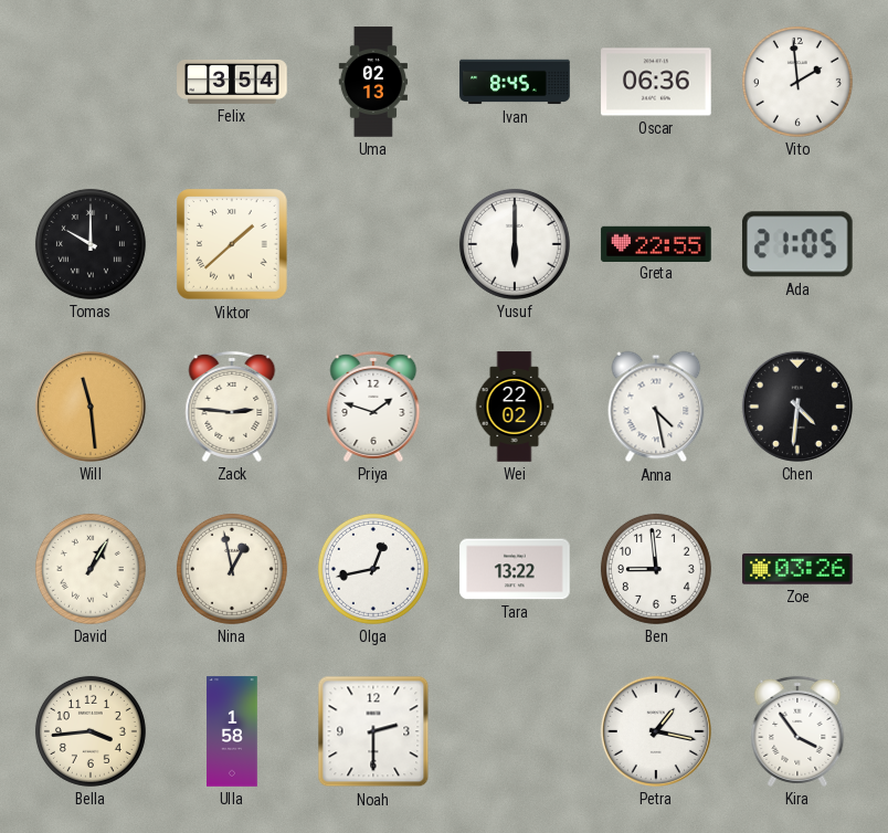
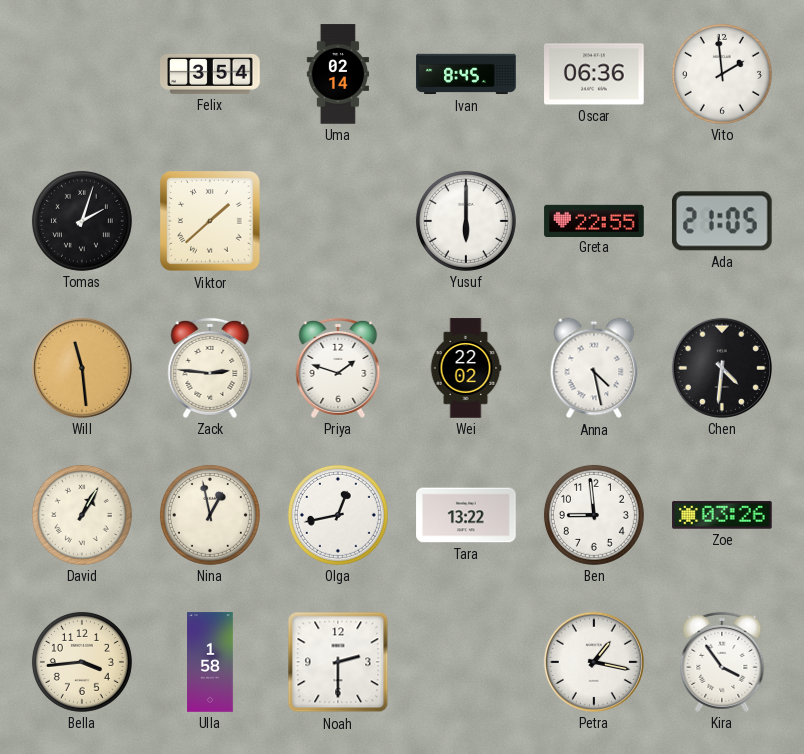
Uma: 02:13 -> 02:14 (338, 74)
Tomas: 10:00 -> 2:03 (82, 221)
